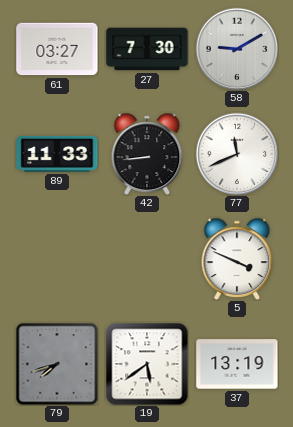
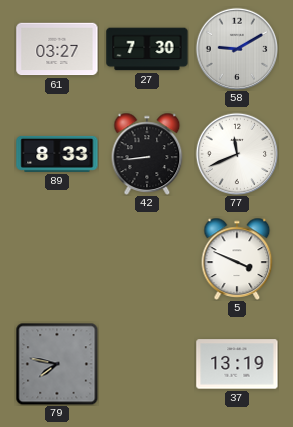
89: 11:33 -> 8:33 (57, 154)
79: 7:42 -> 7:47 (57, 364)
19: 5:39 -> none (147, 364)
